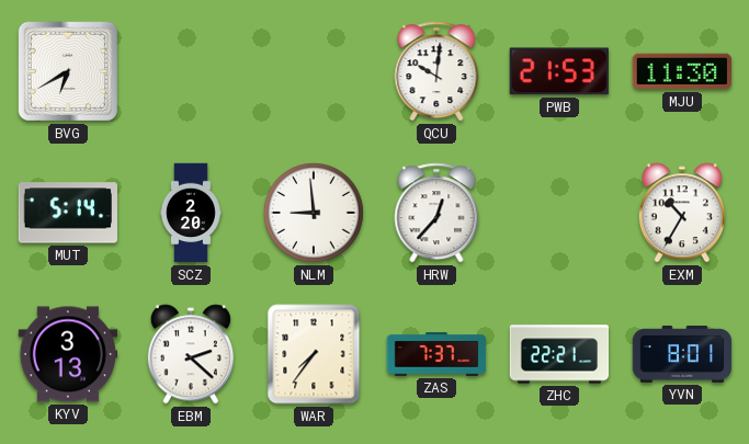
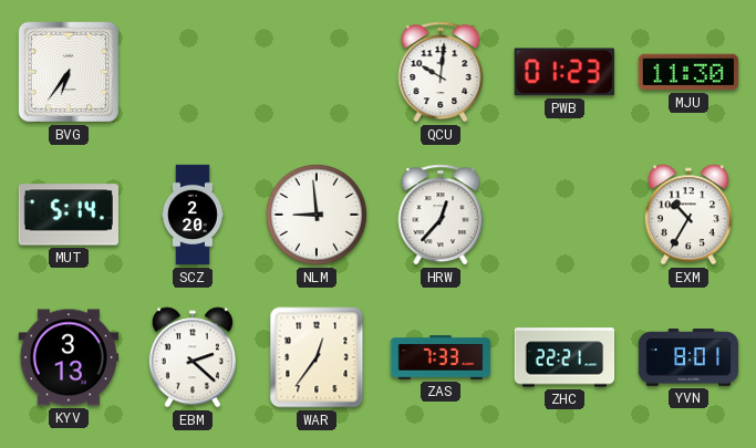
BVG: 6:40 -> 6:36 (69, 72)
PWB: 21:53 -> 01:23 (565, 72)
WAR: 7:36 -> 12:36 (317, 357)
ZAS: 7:37 -> 7:33 (441, 357)
